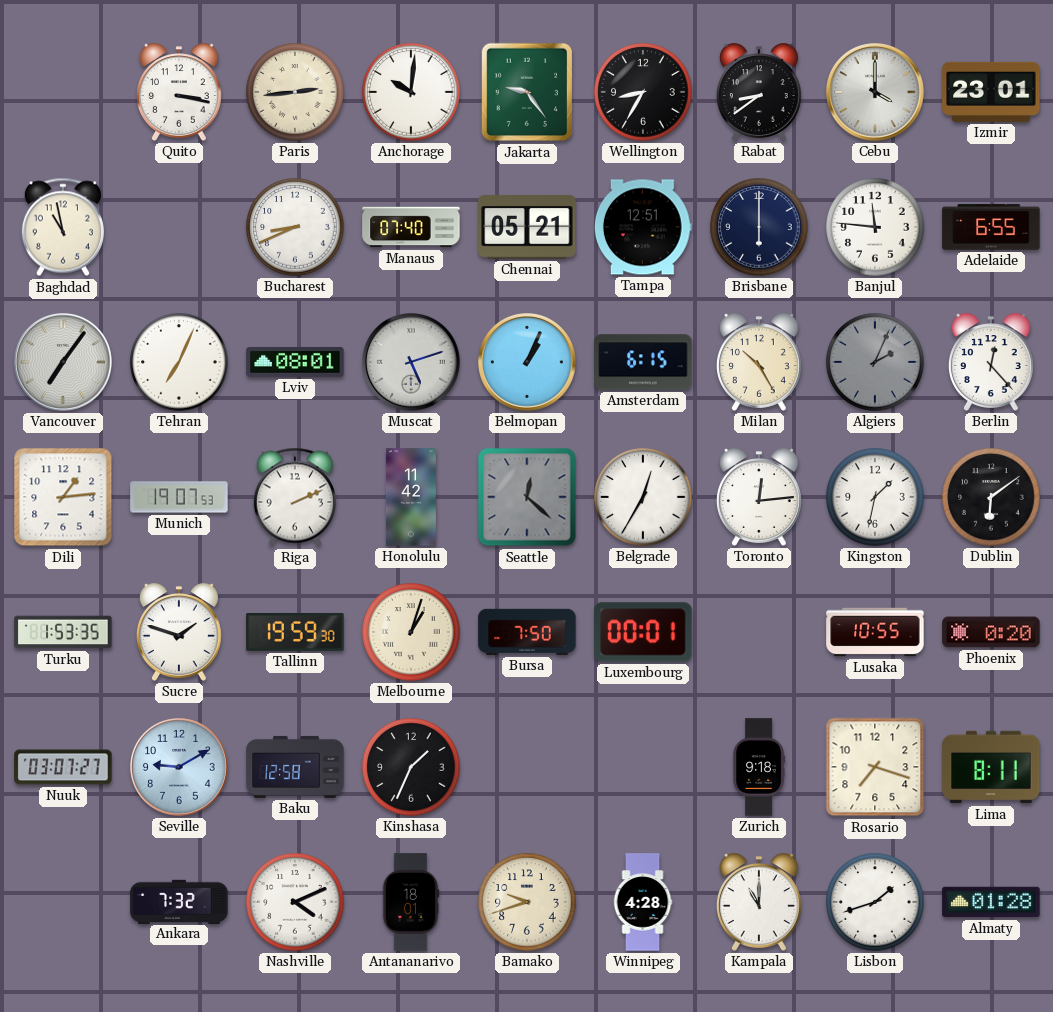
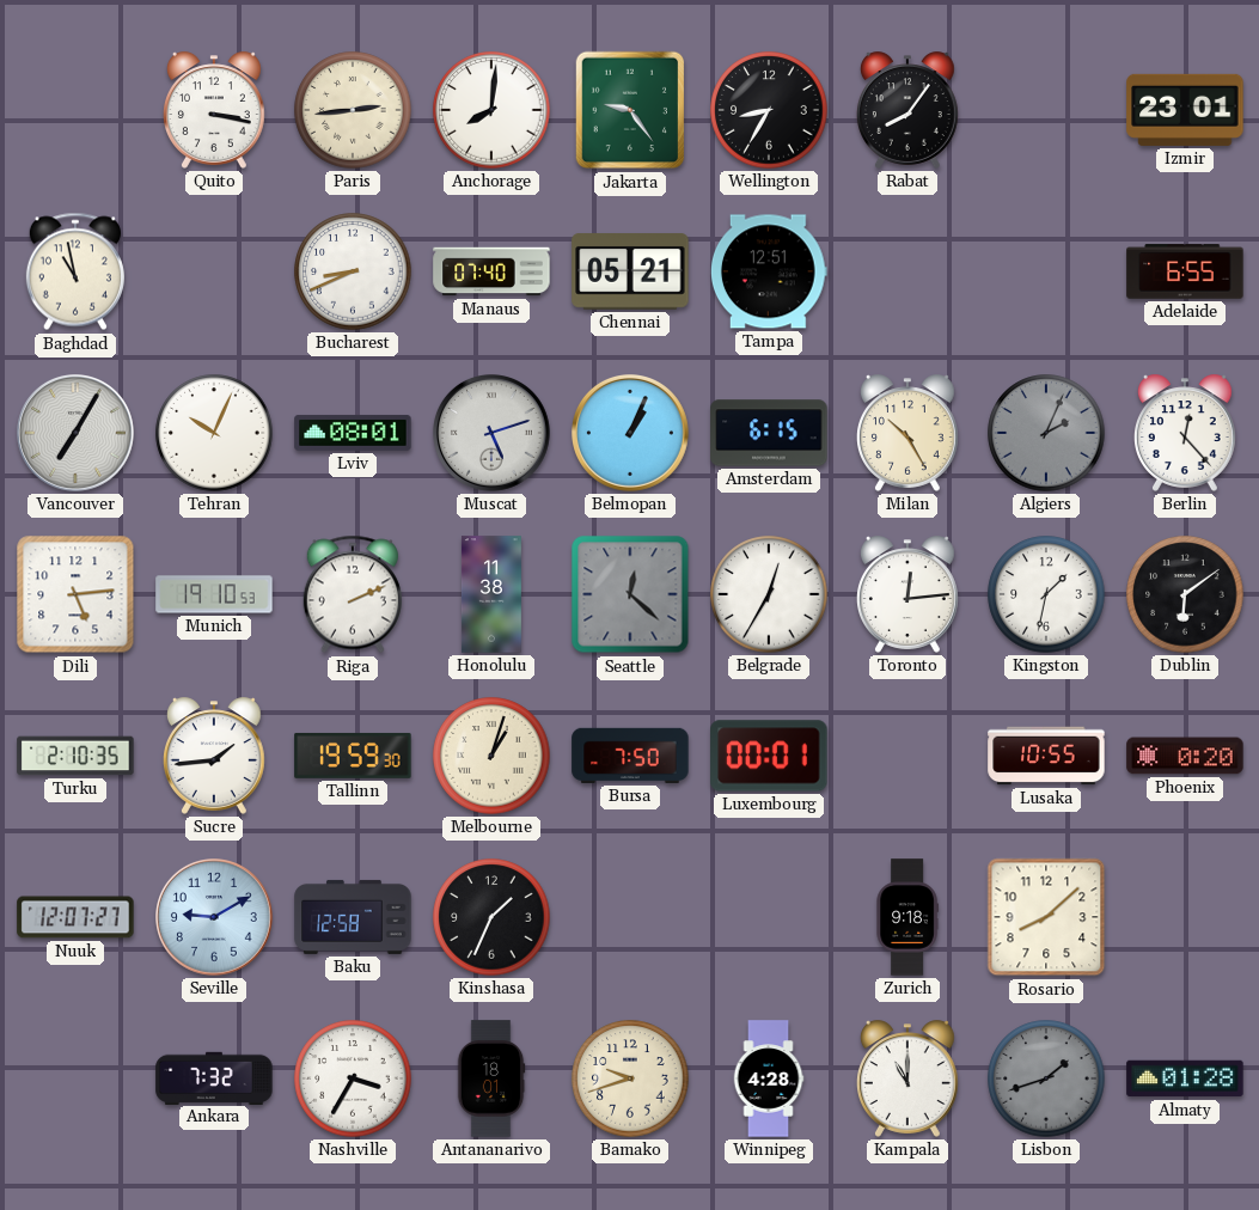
Anchorage: 10:01 -> 8:01 (491, 110)
Rabat: 8:39 -> 8:06 (907, 110)
Cebu: 4:00 -> none (876, 93)
Brisbane: 6:00 -> none (759, 227)
Banjul: 11:46 -> none (875, 227)
Vancouver: 7:06 -> 7:05 (77, 434)
Tehran: 7:04 -> 10:04 (214, 433)
Dili: 1:14 -> 5:14 (75, 594)
Munich: 19:07 -> 19:10 (214, 594)
Honolulu: 11:42 -> 11:38 (491, 594)
Turku: 1:53 -> 2:10 (75, 756)
Sucre: 1:48 -> 1:44 (214, 756)
Nuuk: 03:07 -> 12:07 (75, 917)
Rosario: 7:18 -> 8:08 (1046, 917)
Lima: 8:11 -> none (991, 767)
Nashville: 4:11 -> 3:35 (353, 1078)
Lisbon dial: white -> grey (1046, 1078)
